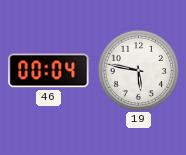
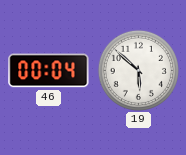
19: 5:47 -> 5:52 (138, 70)
